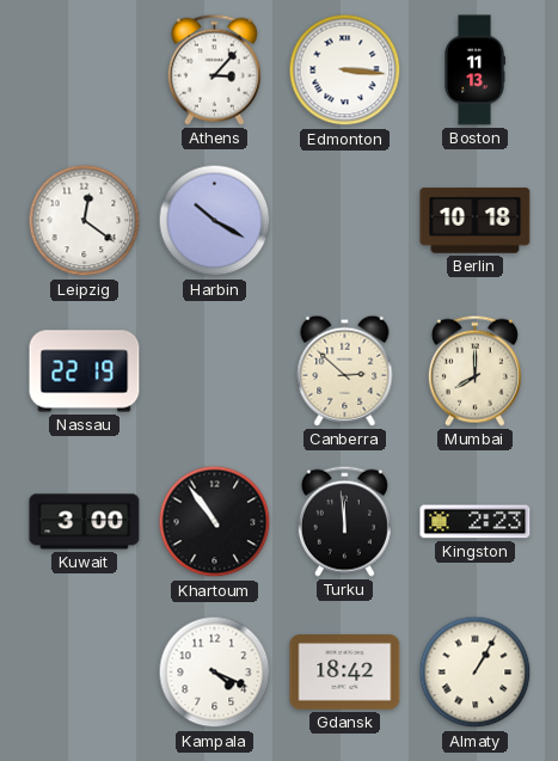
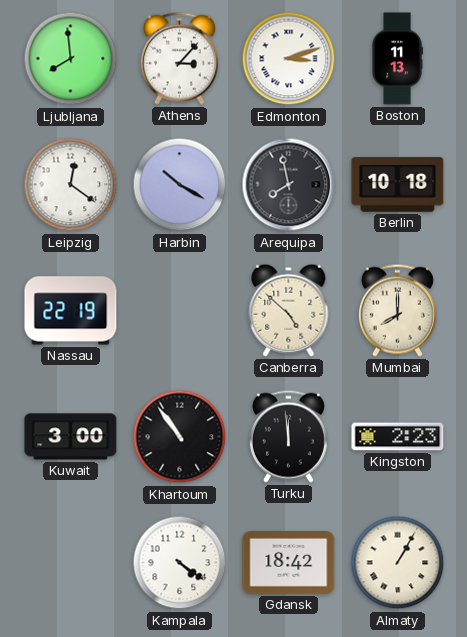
Ljubljana: none -> 7:59 (71, 59)
Edmonton: 3:16 -> 3:12 (289, 59)
Arequipa: none -> 7:58 (289, 185)
Canberra: 2:52 -> 4:52 (289, 310)
Kampala: 4:19 -> 4:21 (180, 563)
